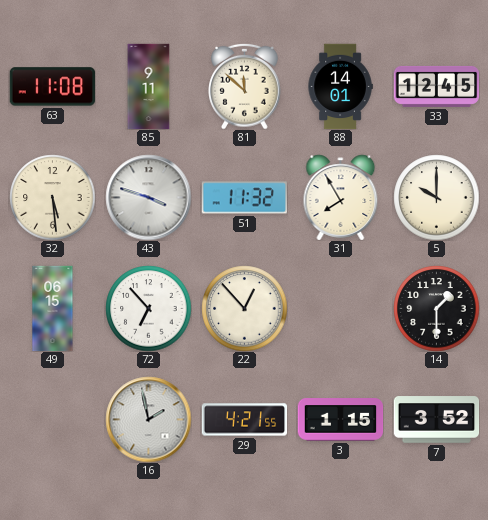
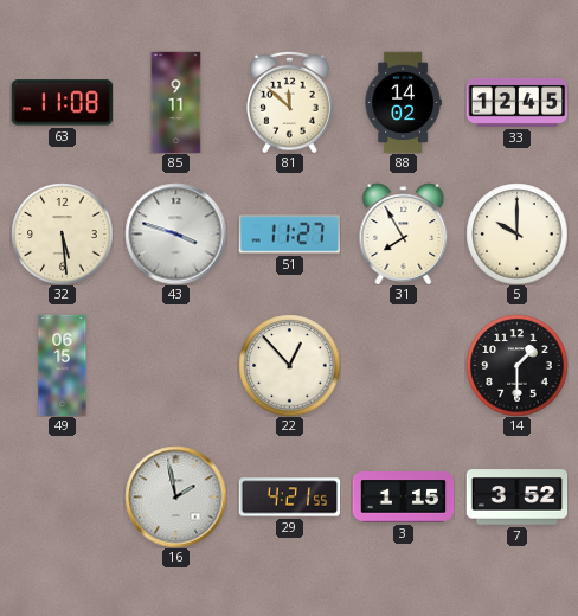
88: 14:01 -> 14:02 (403, 102)
51: 11:32 -> 11:27 (289, 235)
72: 6:53 -> none (148, 308)
